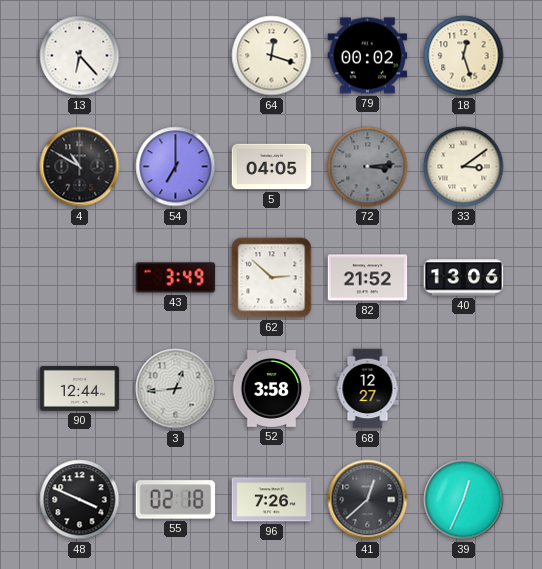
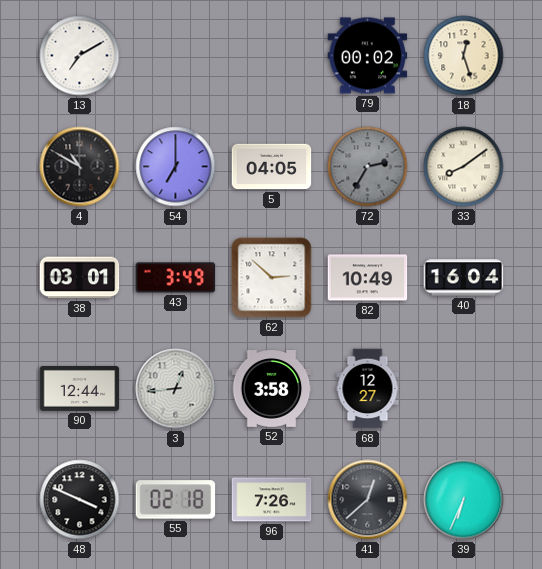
13: 6:23 -> 7:10 (80, 56)
64: 12:18 -> none (272, 56)
72: 3:14 -> 2:35 (368, 167)
33: 3:09 -> 8:09 (464, 167)
38: none -> 03:01 (80, 278)
82: 21:52 -> 10:49 (368, 278)
40: 13:06 -> 16:04 (464, 278)
39: 12:34 -> 6:34 (464, 500)
